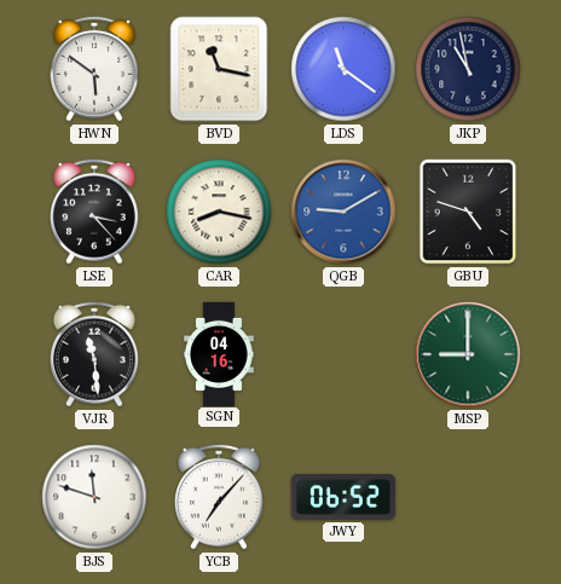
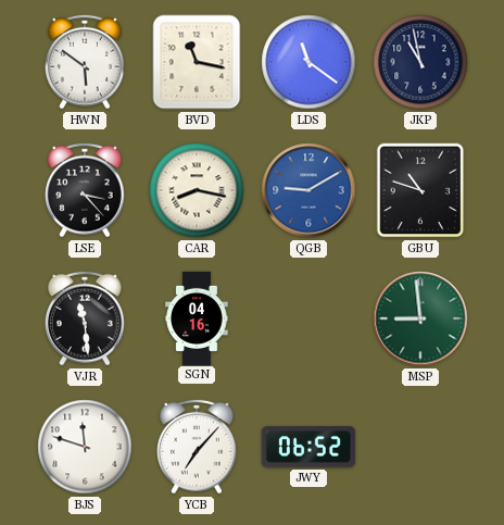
GBU: 4:48 -> 10:48 (420, 190)
MSP: 9:00 -> 8:59 (420, 318)
